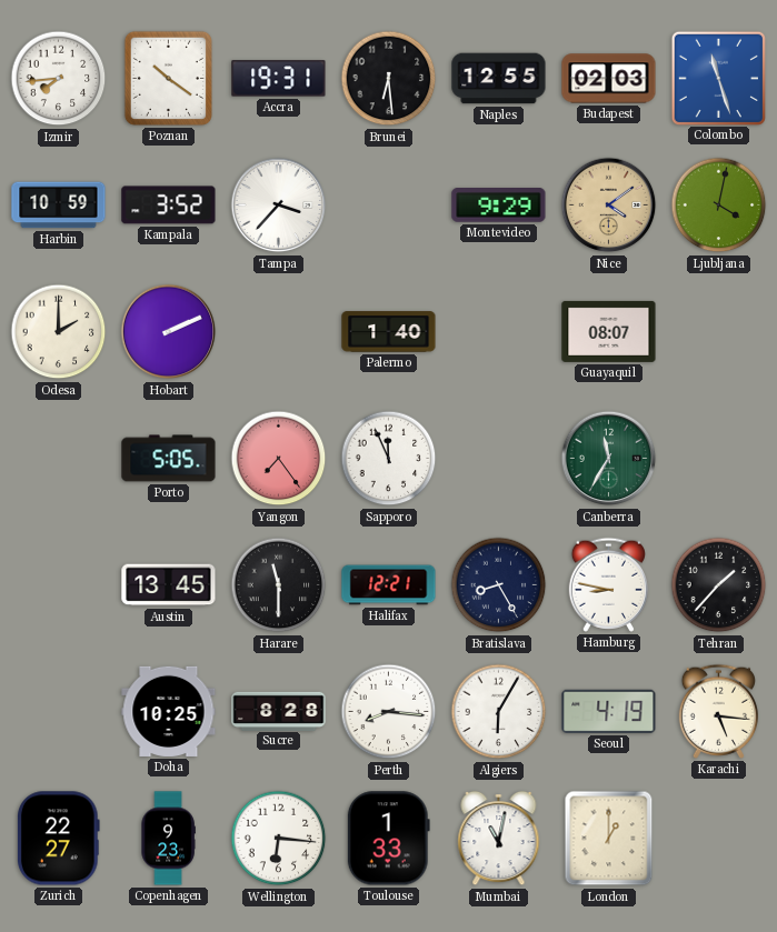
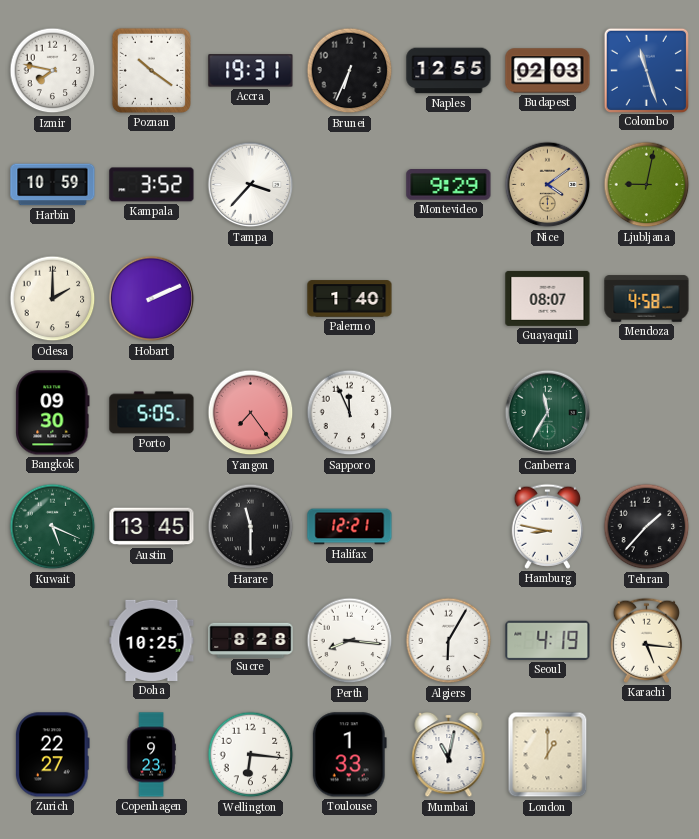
Izmir: 7:44 -> 7:47 (53, 71)
Brunei: 6:29 -> 6:34 (350, 71)
Ljubljana: 4:02 -> 9:02 (647, 185)
Mendoza: none -> 4:58 (647, 299)
Bangkok: none -> 09:30 (53, 413)
Kuwait: none -> 5:19 (53, 527)
Bratislava: 8:25 -> none (499, 585)
